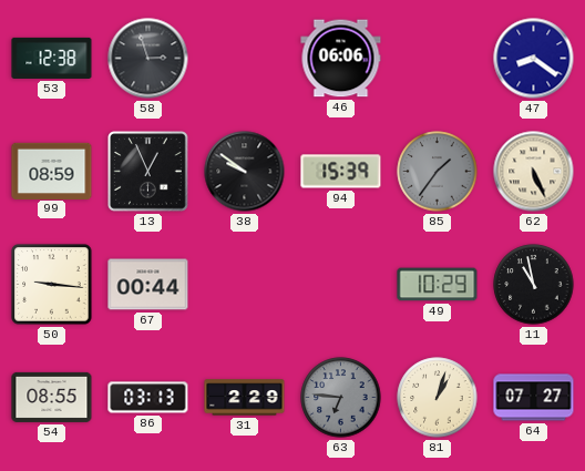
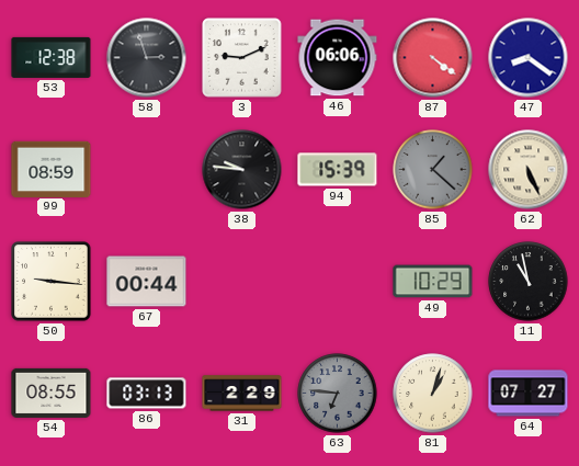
3: none -> 9:11 (242, 58)
87: none -> 4:21 (433, 58)
13: 12:56 -> none (148, 172)
38: 9:51 -> 9:46 (242, 170)
85: 1:36 -> 1:22 (433, 170)
